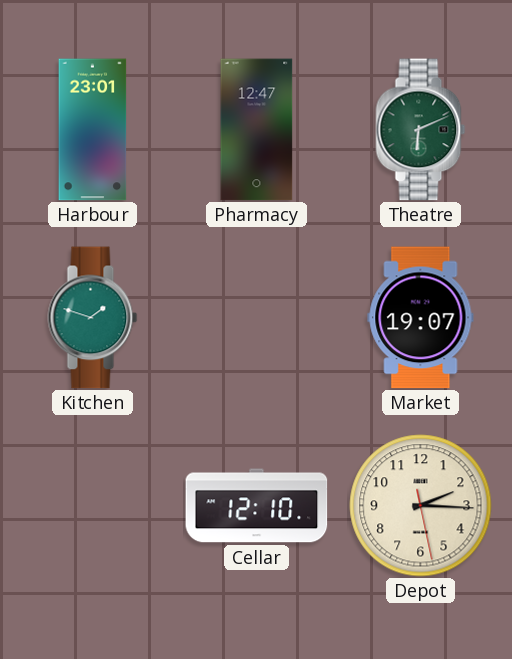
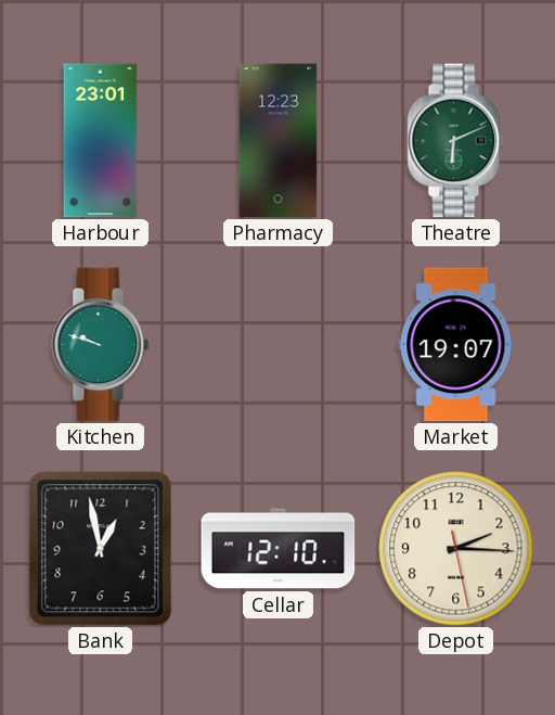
Pharmacy: 12:47 -> 12:23 (279, 141)
Kitchen: 1:48 -> 9:48 (101, 345)
Bank: none -> 12:58 (101, 549)
